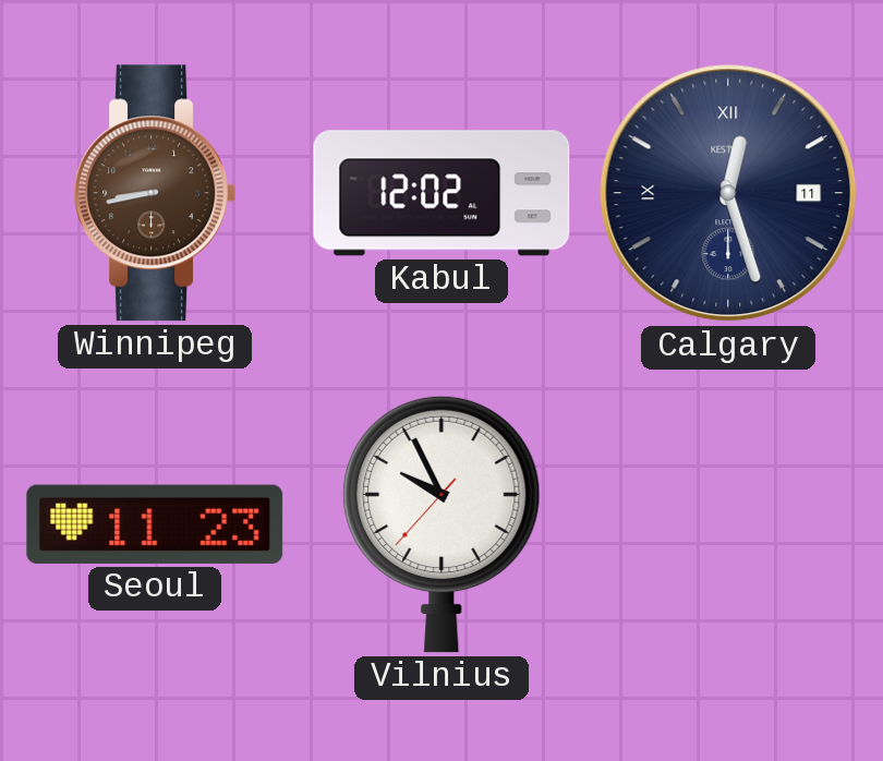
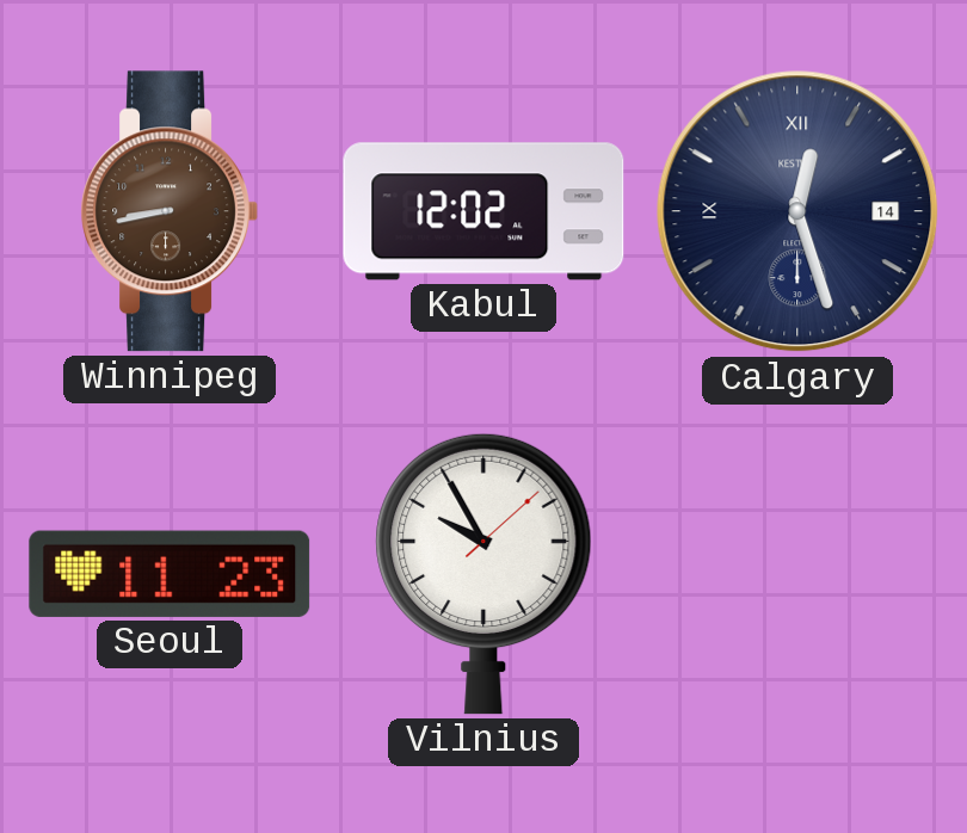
Calgary date: 11 -> 14 (797, 211)
Vilnius: 9:55:37 -> 9:55:08 (483, 574)
